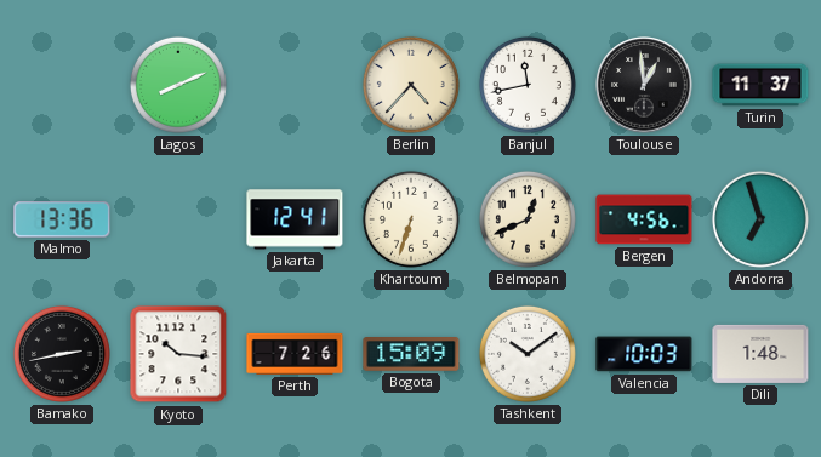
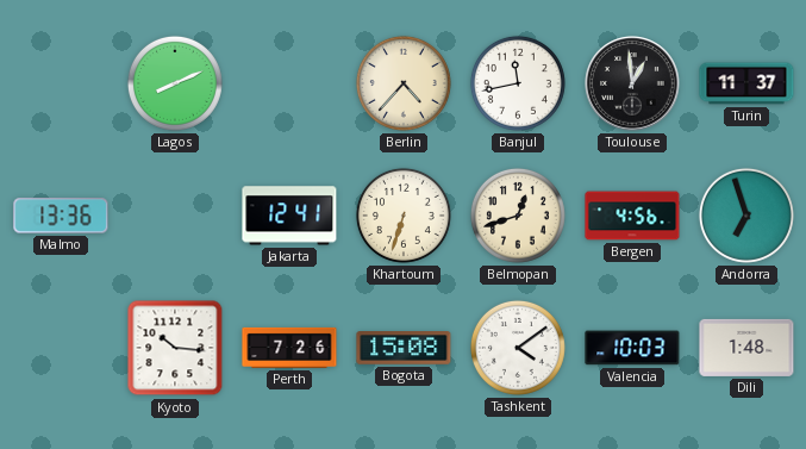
Belmopan: 12:41 -> 12:42 (518, 216)
Bamako: 2:43 -> none (62, 354)
Bogota: 15:09 -> 15:08 (404, 349)
Tashkent: 10:09 -> 4:09 (518, 348)
